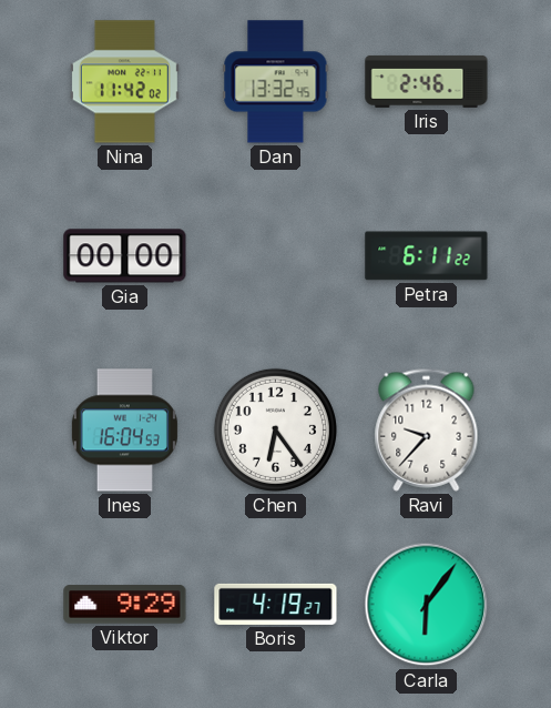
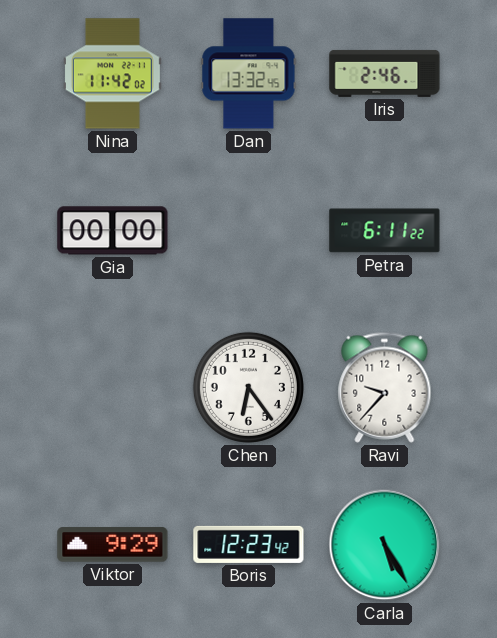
Ines: 16:04 -> none (124, 431)
Boris: 4:19 -> 12:23 (249, 544)
Carla: 6:06 -> 5:25 (385, 545)
